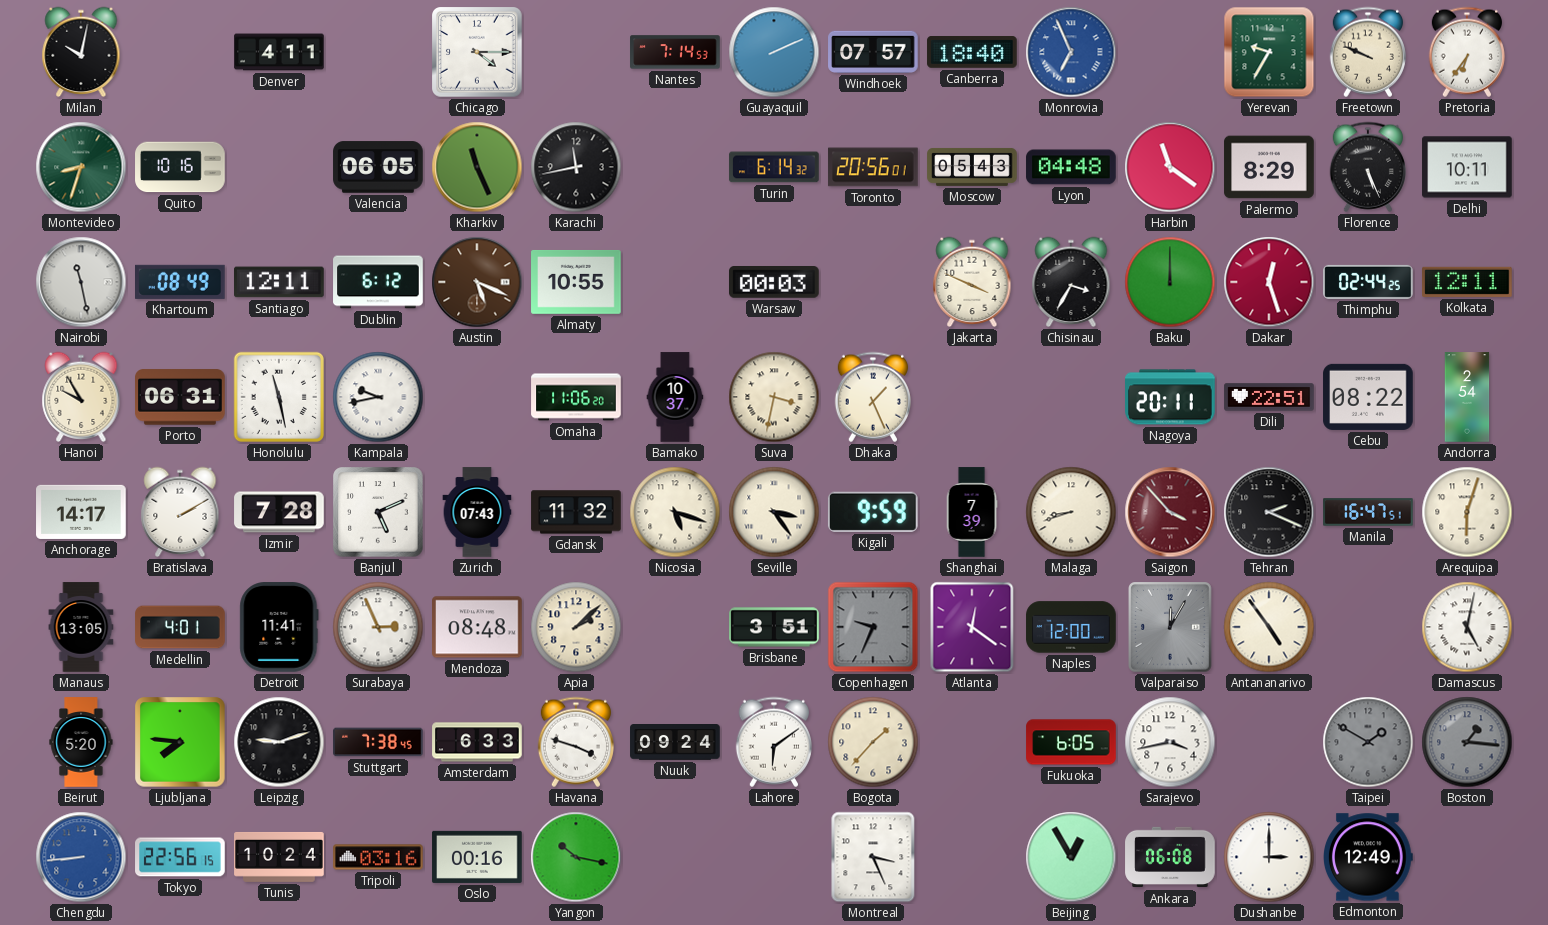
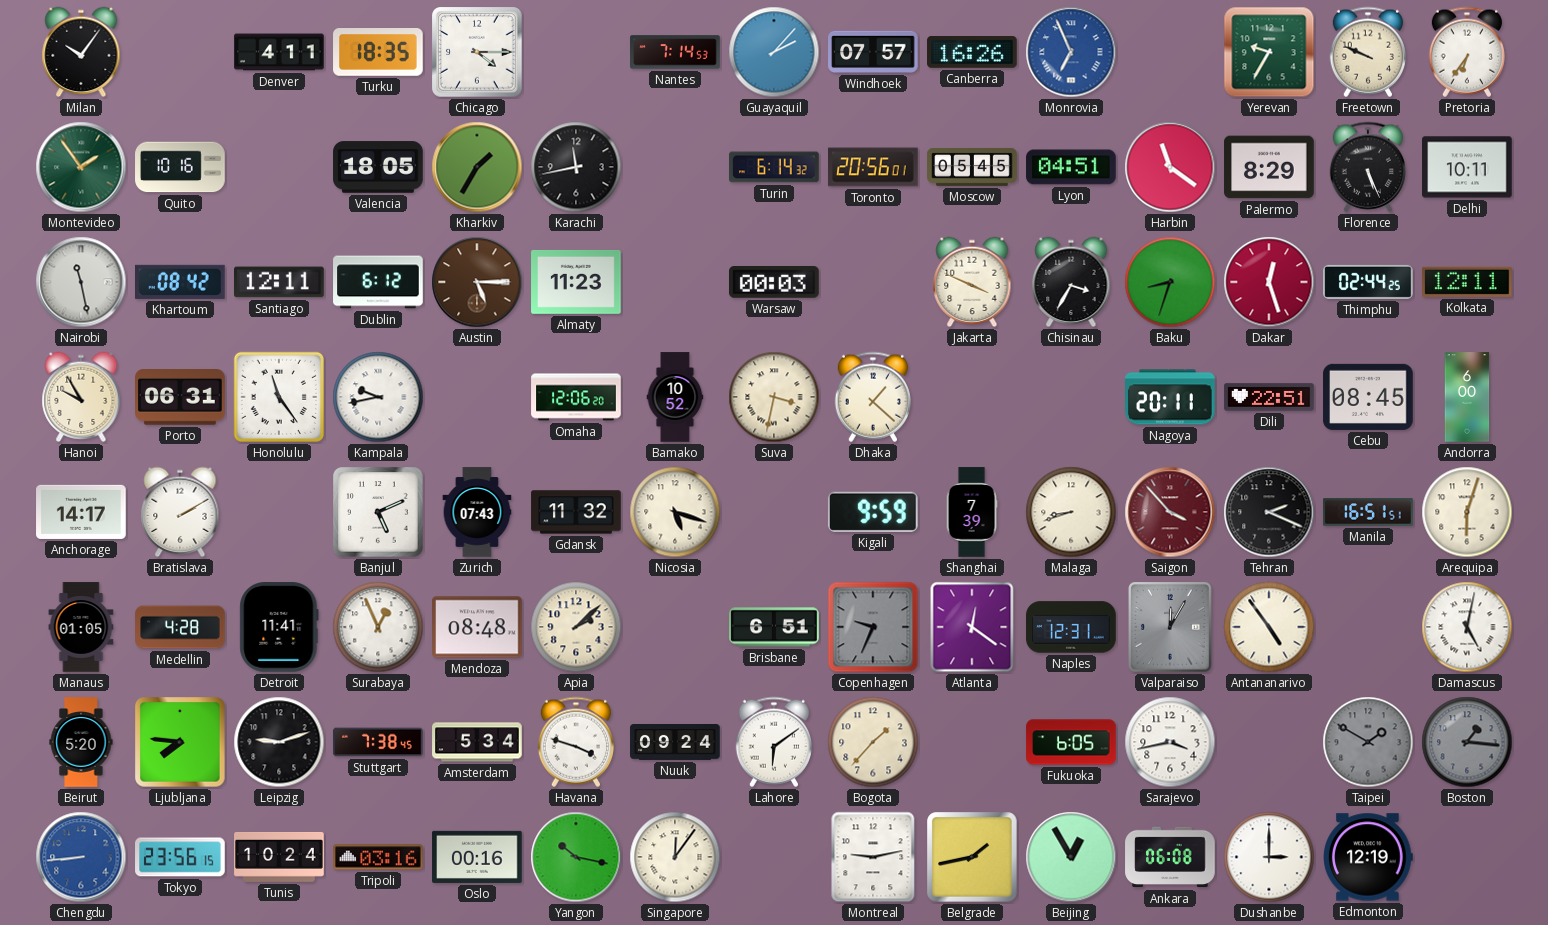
Milan: 10:02 -> 10:06 (81, 52)
Turku: none -> 18:35 (378, 53)
Guayaquil: 2:11 -> 2:07 (774, 52)
Canberra: 18:40 -> 16:26 (972, 53)
Montevideo: 8:33 -> 1:54 (81, 167)
Valencia: 06:05 -> 18:05 (378, 167)
Kharkiv: 11:26 -> 1:35 (477, 167)
Moscow: 05:43 -> 05:45 (972, 167)
Lyon: 04:48 -> 04:51 (1071, 167)
Khartoum: 08:49 -> 08:42 (181, 282)
Austin: 5:19 -> 5:15 (477, 282)
Almaty: 10:55 -> 11:23 (576, 282)
Baku: 12:00 -> 8:33 (1170, 282)
Honolulu: 11:28 -> 11:24 (279, 397)
Omaha: 11:06 -> 12:06 (576, 397)
Bamako: 10:37 -> 10:52 (675, 397)
Dhaka: 1:26 -> 1:22 (873, 397)
Cebu: 08:22 -> 08:45 (1368, 397)
Andorra: 2:54 -> 6:00 (1467, 397)
Izmir: 7:28 -> none (279, 512)
Seville: 3:24 -> none (774, 512)
Manila: 16:47 -> 16:51 (1368, 512)
Manaus: 13:05 -> 01:05 (81, 627)
Medellin: 4:01 -> 4:28 (180, 627)
Surabaya: 2:56 -> 12:56 (378, 627)
Brisbane: 3:51 -> 6:51 (774, 627)
Naples: 12:00 -> 12:31 (1071, 627)
Amsterdam: 6:33 -> 5:34 (477, 742)
Tokyo: 22:56 -> 23:56 (180, 857)
Singapore: none -> 12:06 (675, 857)
Montreal: 3:26 -> 9:13 (873, 857)
Belgrade: none -> 1:43 (972, 857)
Edmonton: 12:49 -> 12:19 (1369, 857)
